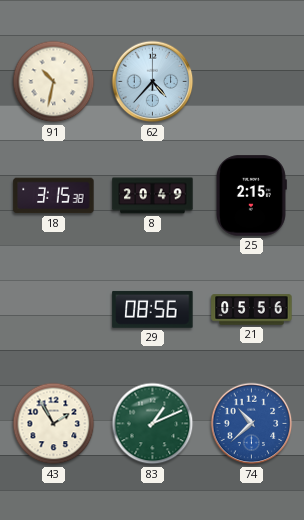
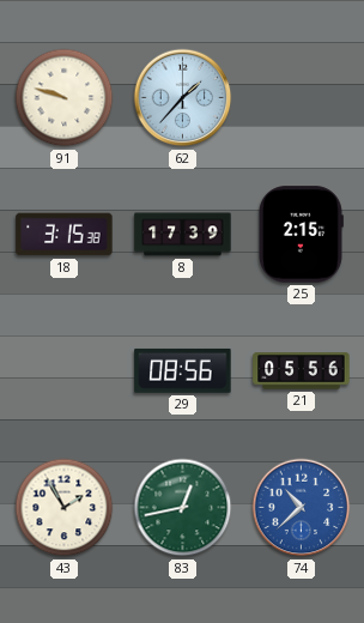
91: 10:32 -> 9:48 (65, 98)
62: 4:37 -> 1:37 (183, 98)
8: 20:49 -> 17:39 (183, 235)
83: 1:11 -> 12:43 (183, 508)
